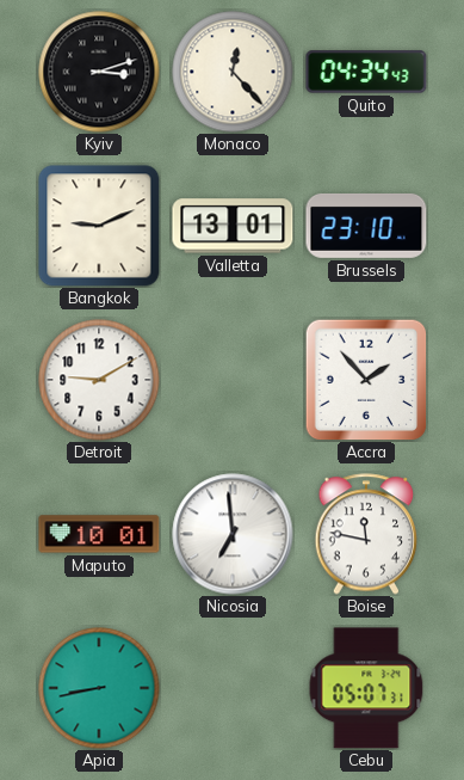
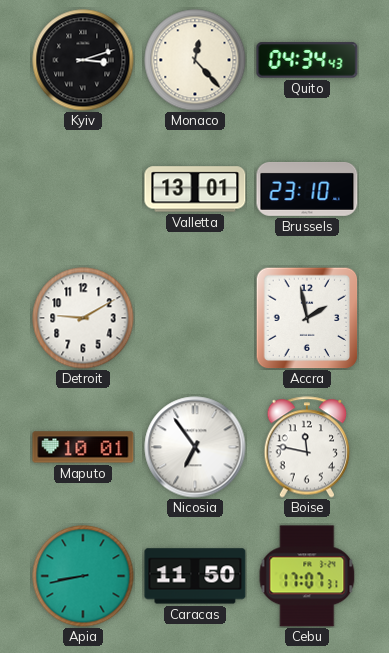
Bangkok: 9:11 -> none (99, 226)
Accra: 1:53 -> 1:58 (307, 318)
Nicosia: 6:59 -> 6:54 (195, 447)
Caracas: none -> 11:50 (195, 576)
Cebu: 05:07 -> 17:07 (307, 576)
